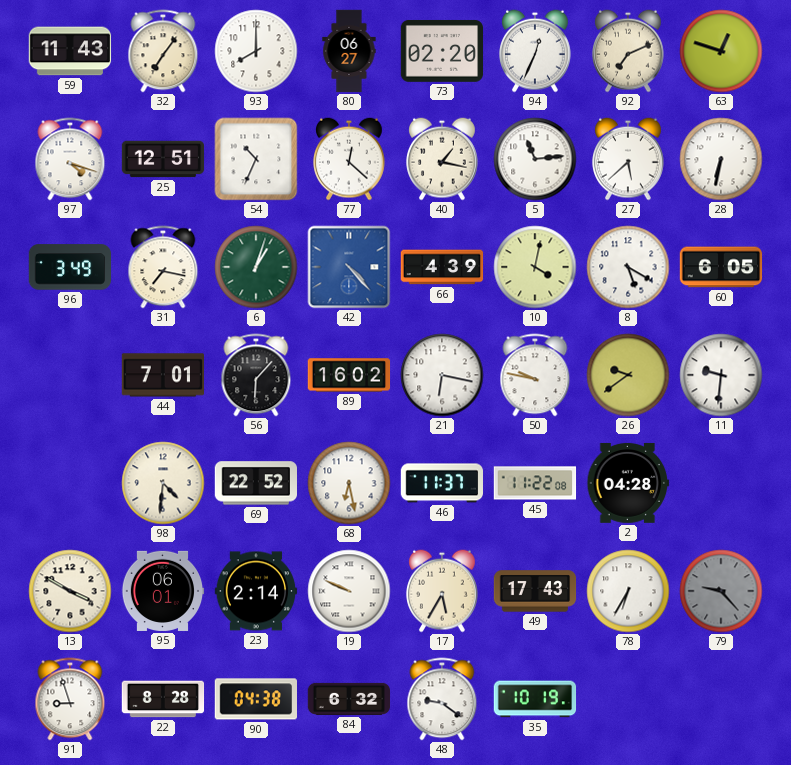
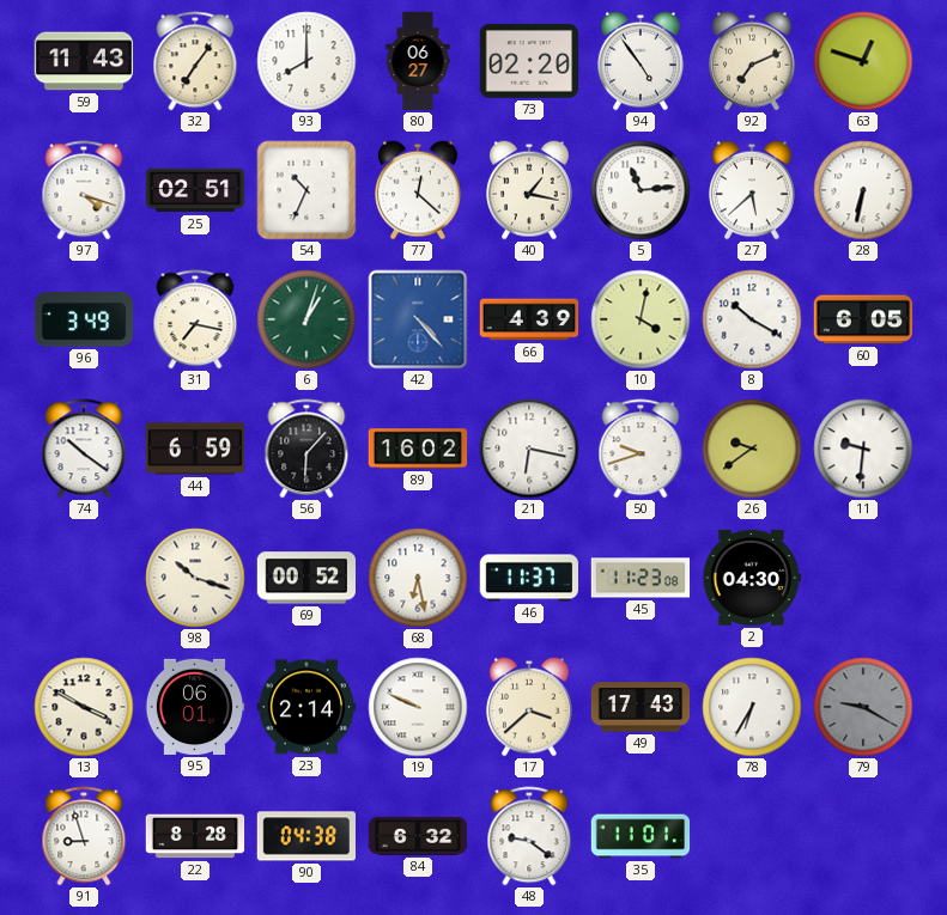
94: 12:34 -> 4:54 (642, 61)
25: 12:51 -> 02:51 (195, 190)
8: 5:20 -> 10:20 (752, 319)
74: none -> 10:21 (84, 449)
44: 7:01 -> 6:59 (195, 449)
50: 9:47 -> 9:42 (641, 449)
98: 4:31 -> 10:18 (195, 578)
69: 22:52 -> 00:52 (306, 578)
45: 11:22 -> 11:23 (641, 578)
2: 04:28 -> 04:30 (752, 578)
17: 5:35 -> 3:38 (530, 707)
79: 9:23 -> 9:20 (863, 707)
35: 10:19 -> 11:01 (641, 836)
